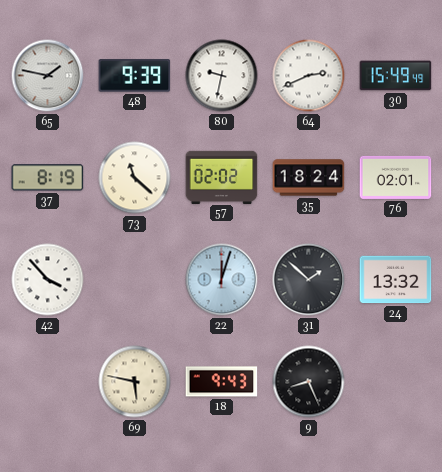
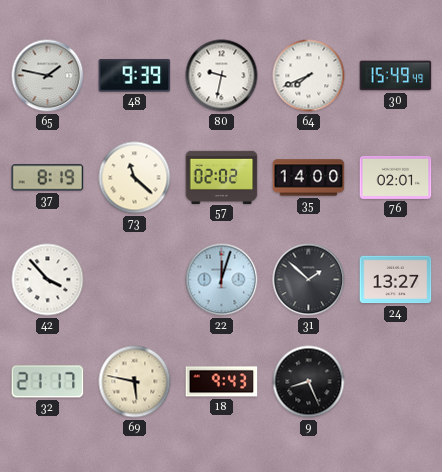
64: 2:41 -> 7:41 (309, 76)
35: 18:24 -> 14:00 (309, 178)
24: 13:32 -> 13:27 (396, 280)
32: none -> 21:17 (48, 382)
